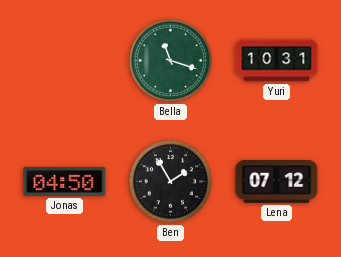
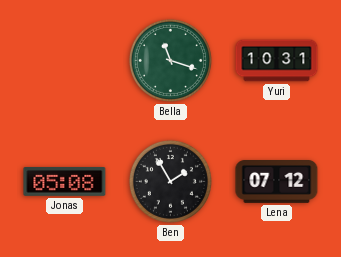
Jonas: 04:50 -> 05:08 (65, 181)
